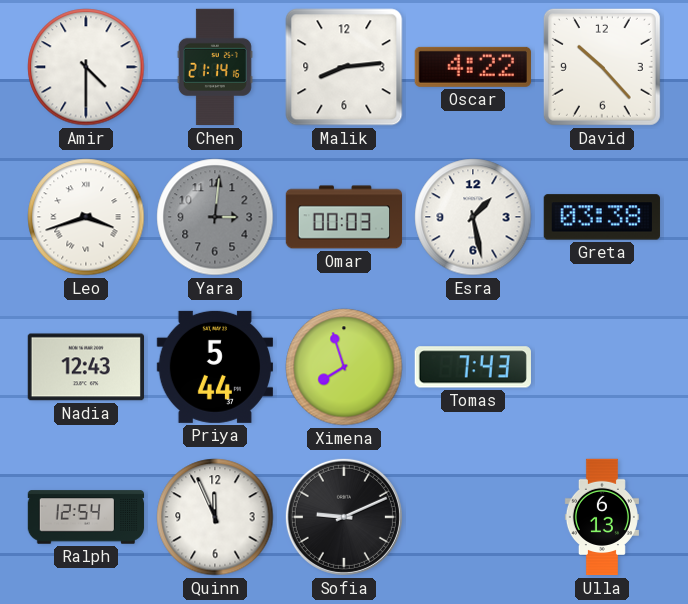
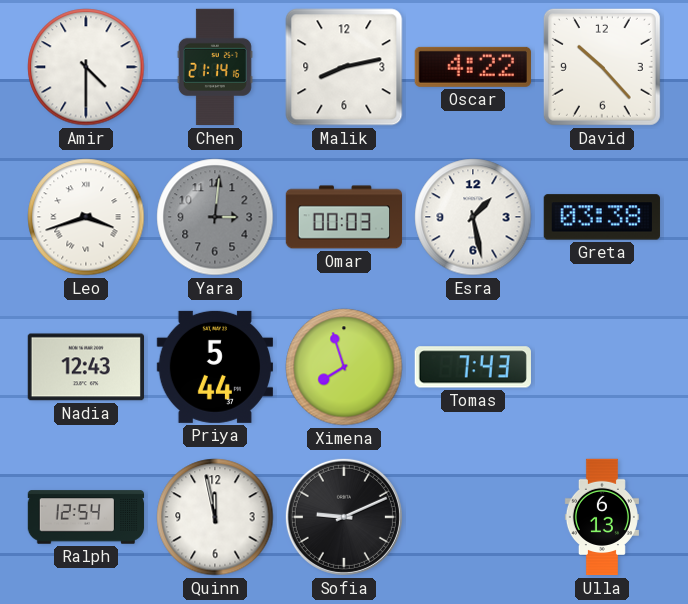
Malik: 8:14 -> 8:13 (344, 67)
Quinn: 11:56 -> 11:58 (215, 517)
